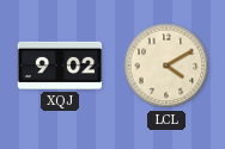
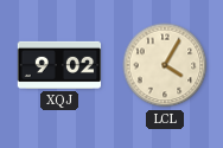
LCL: 4:10 -> 4:05 (165, 65)
